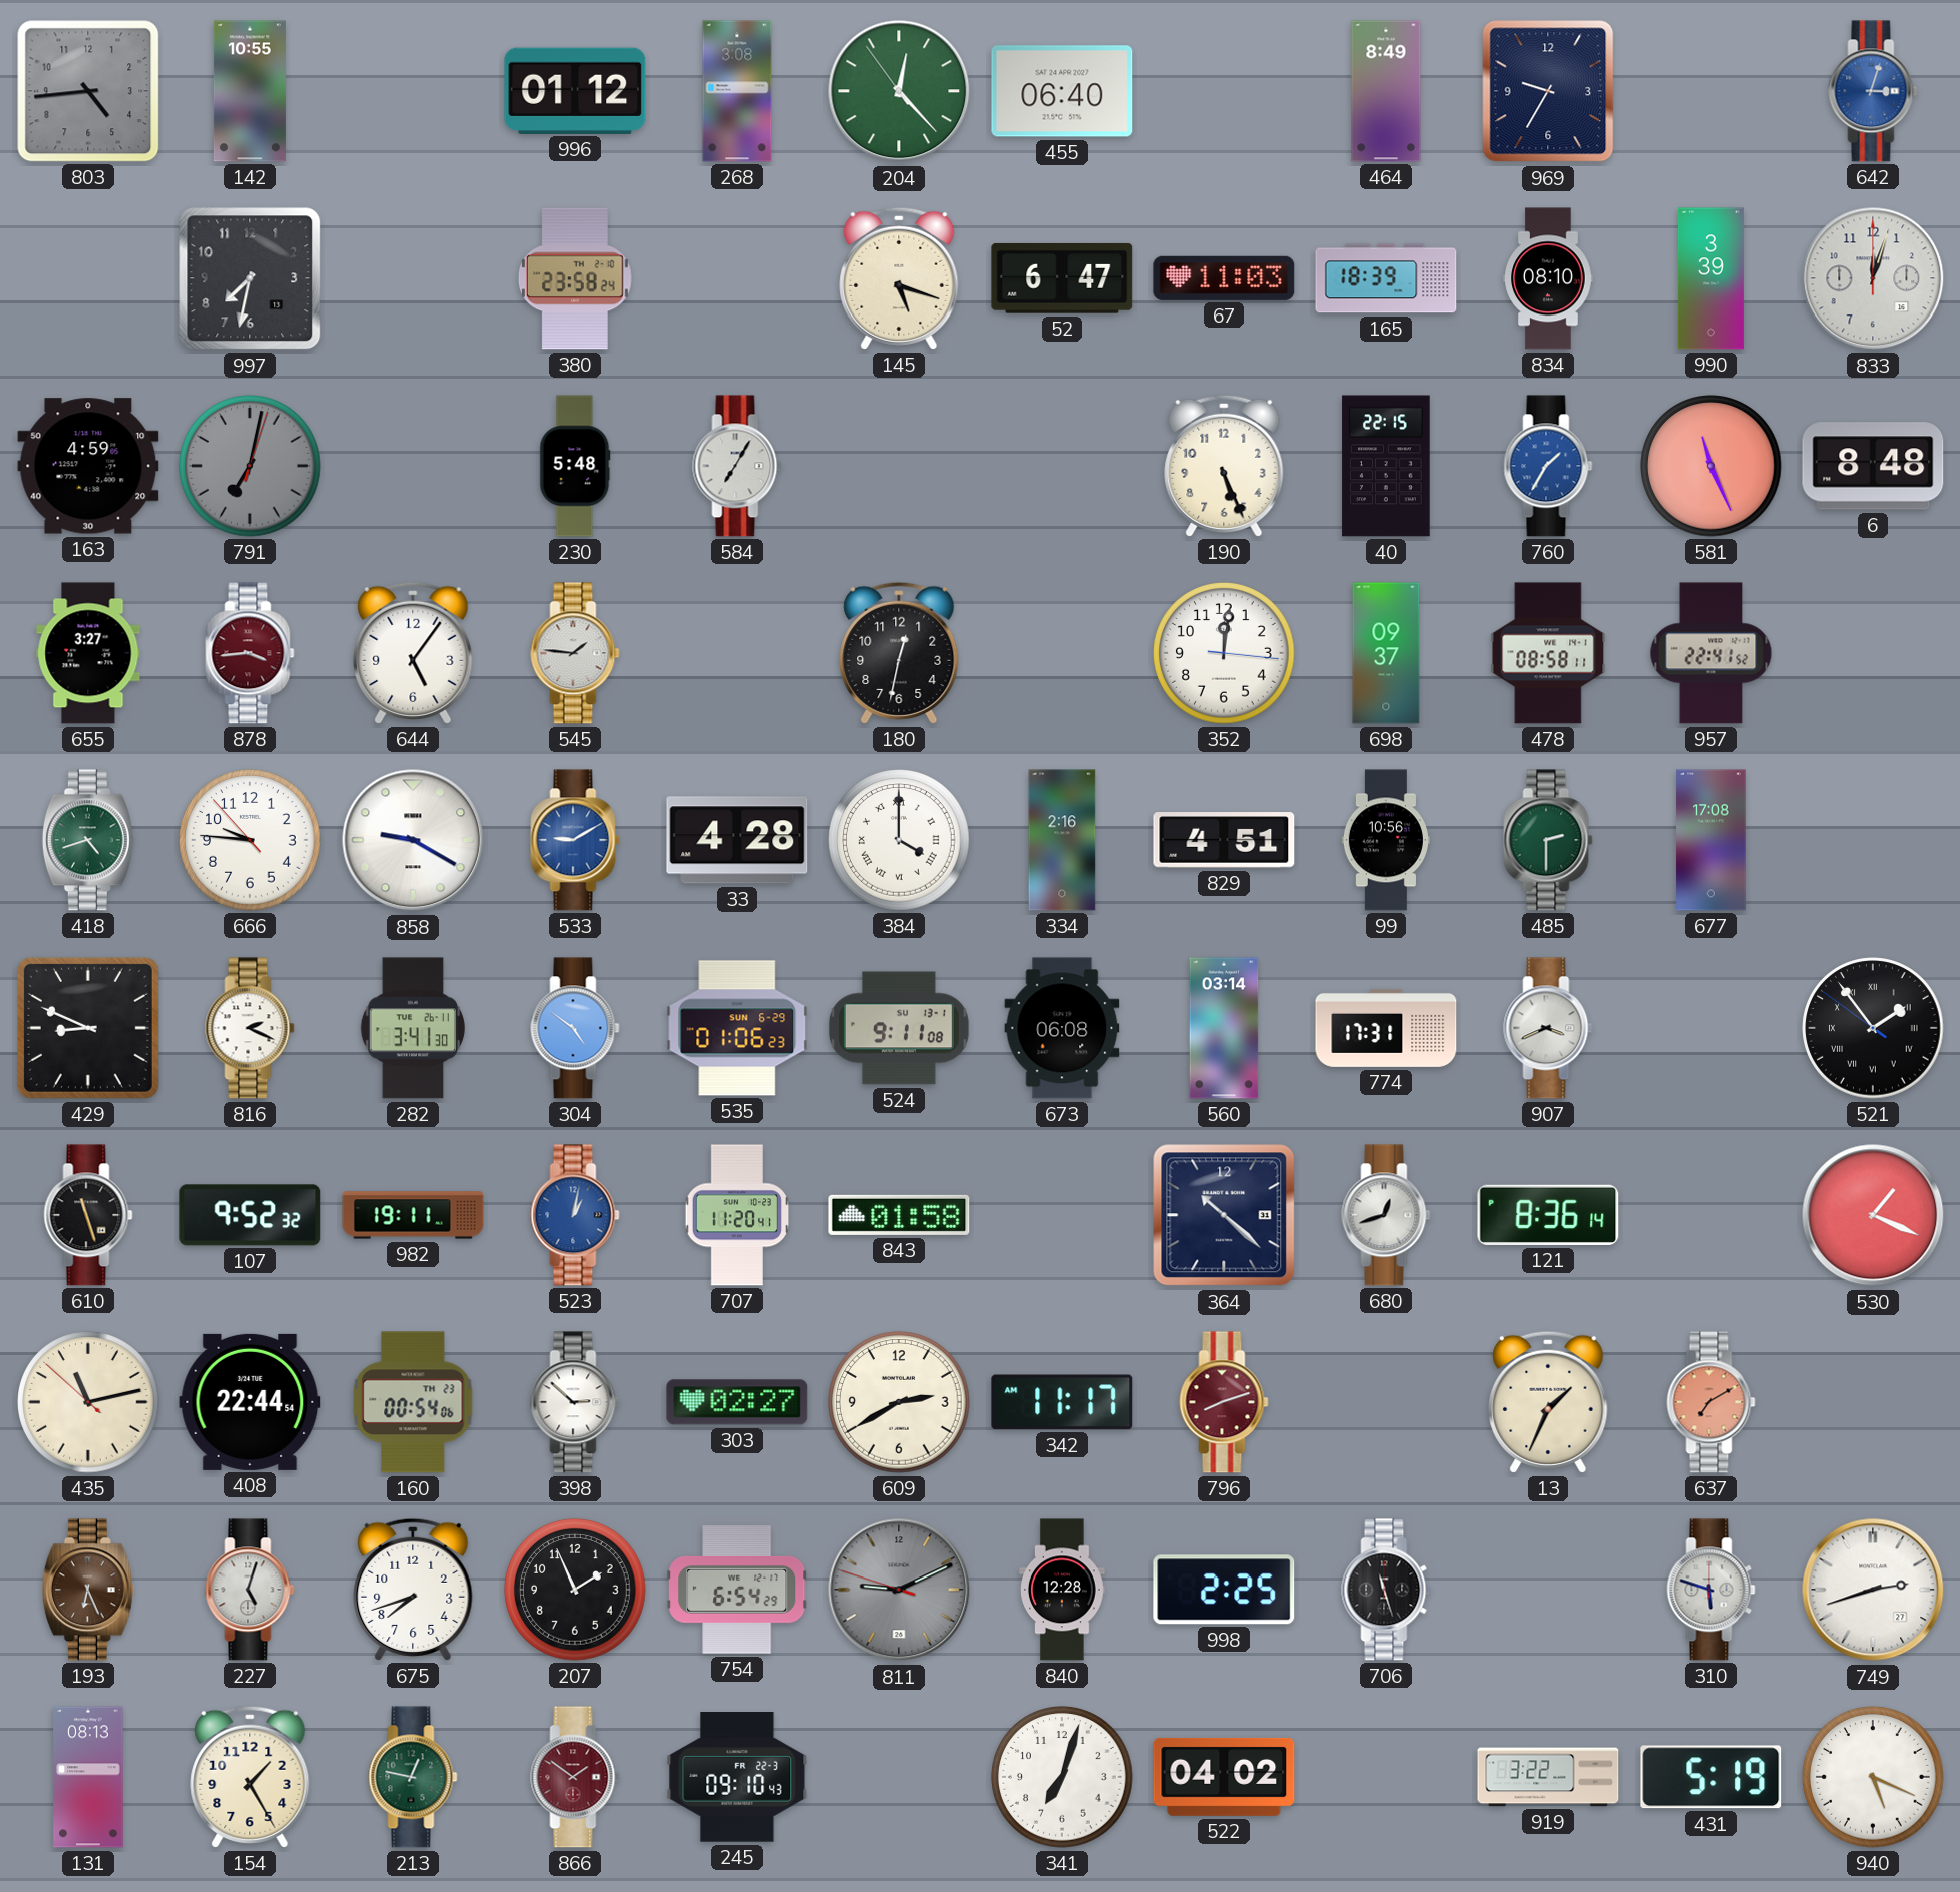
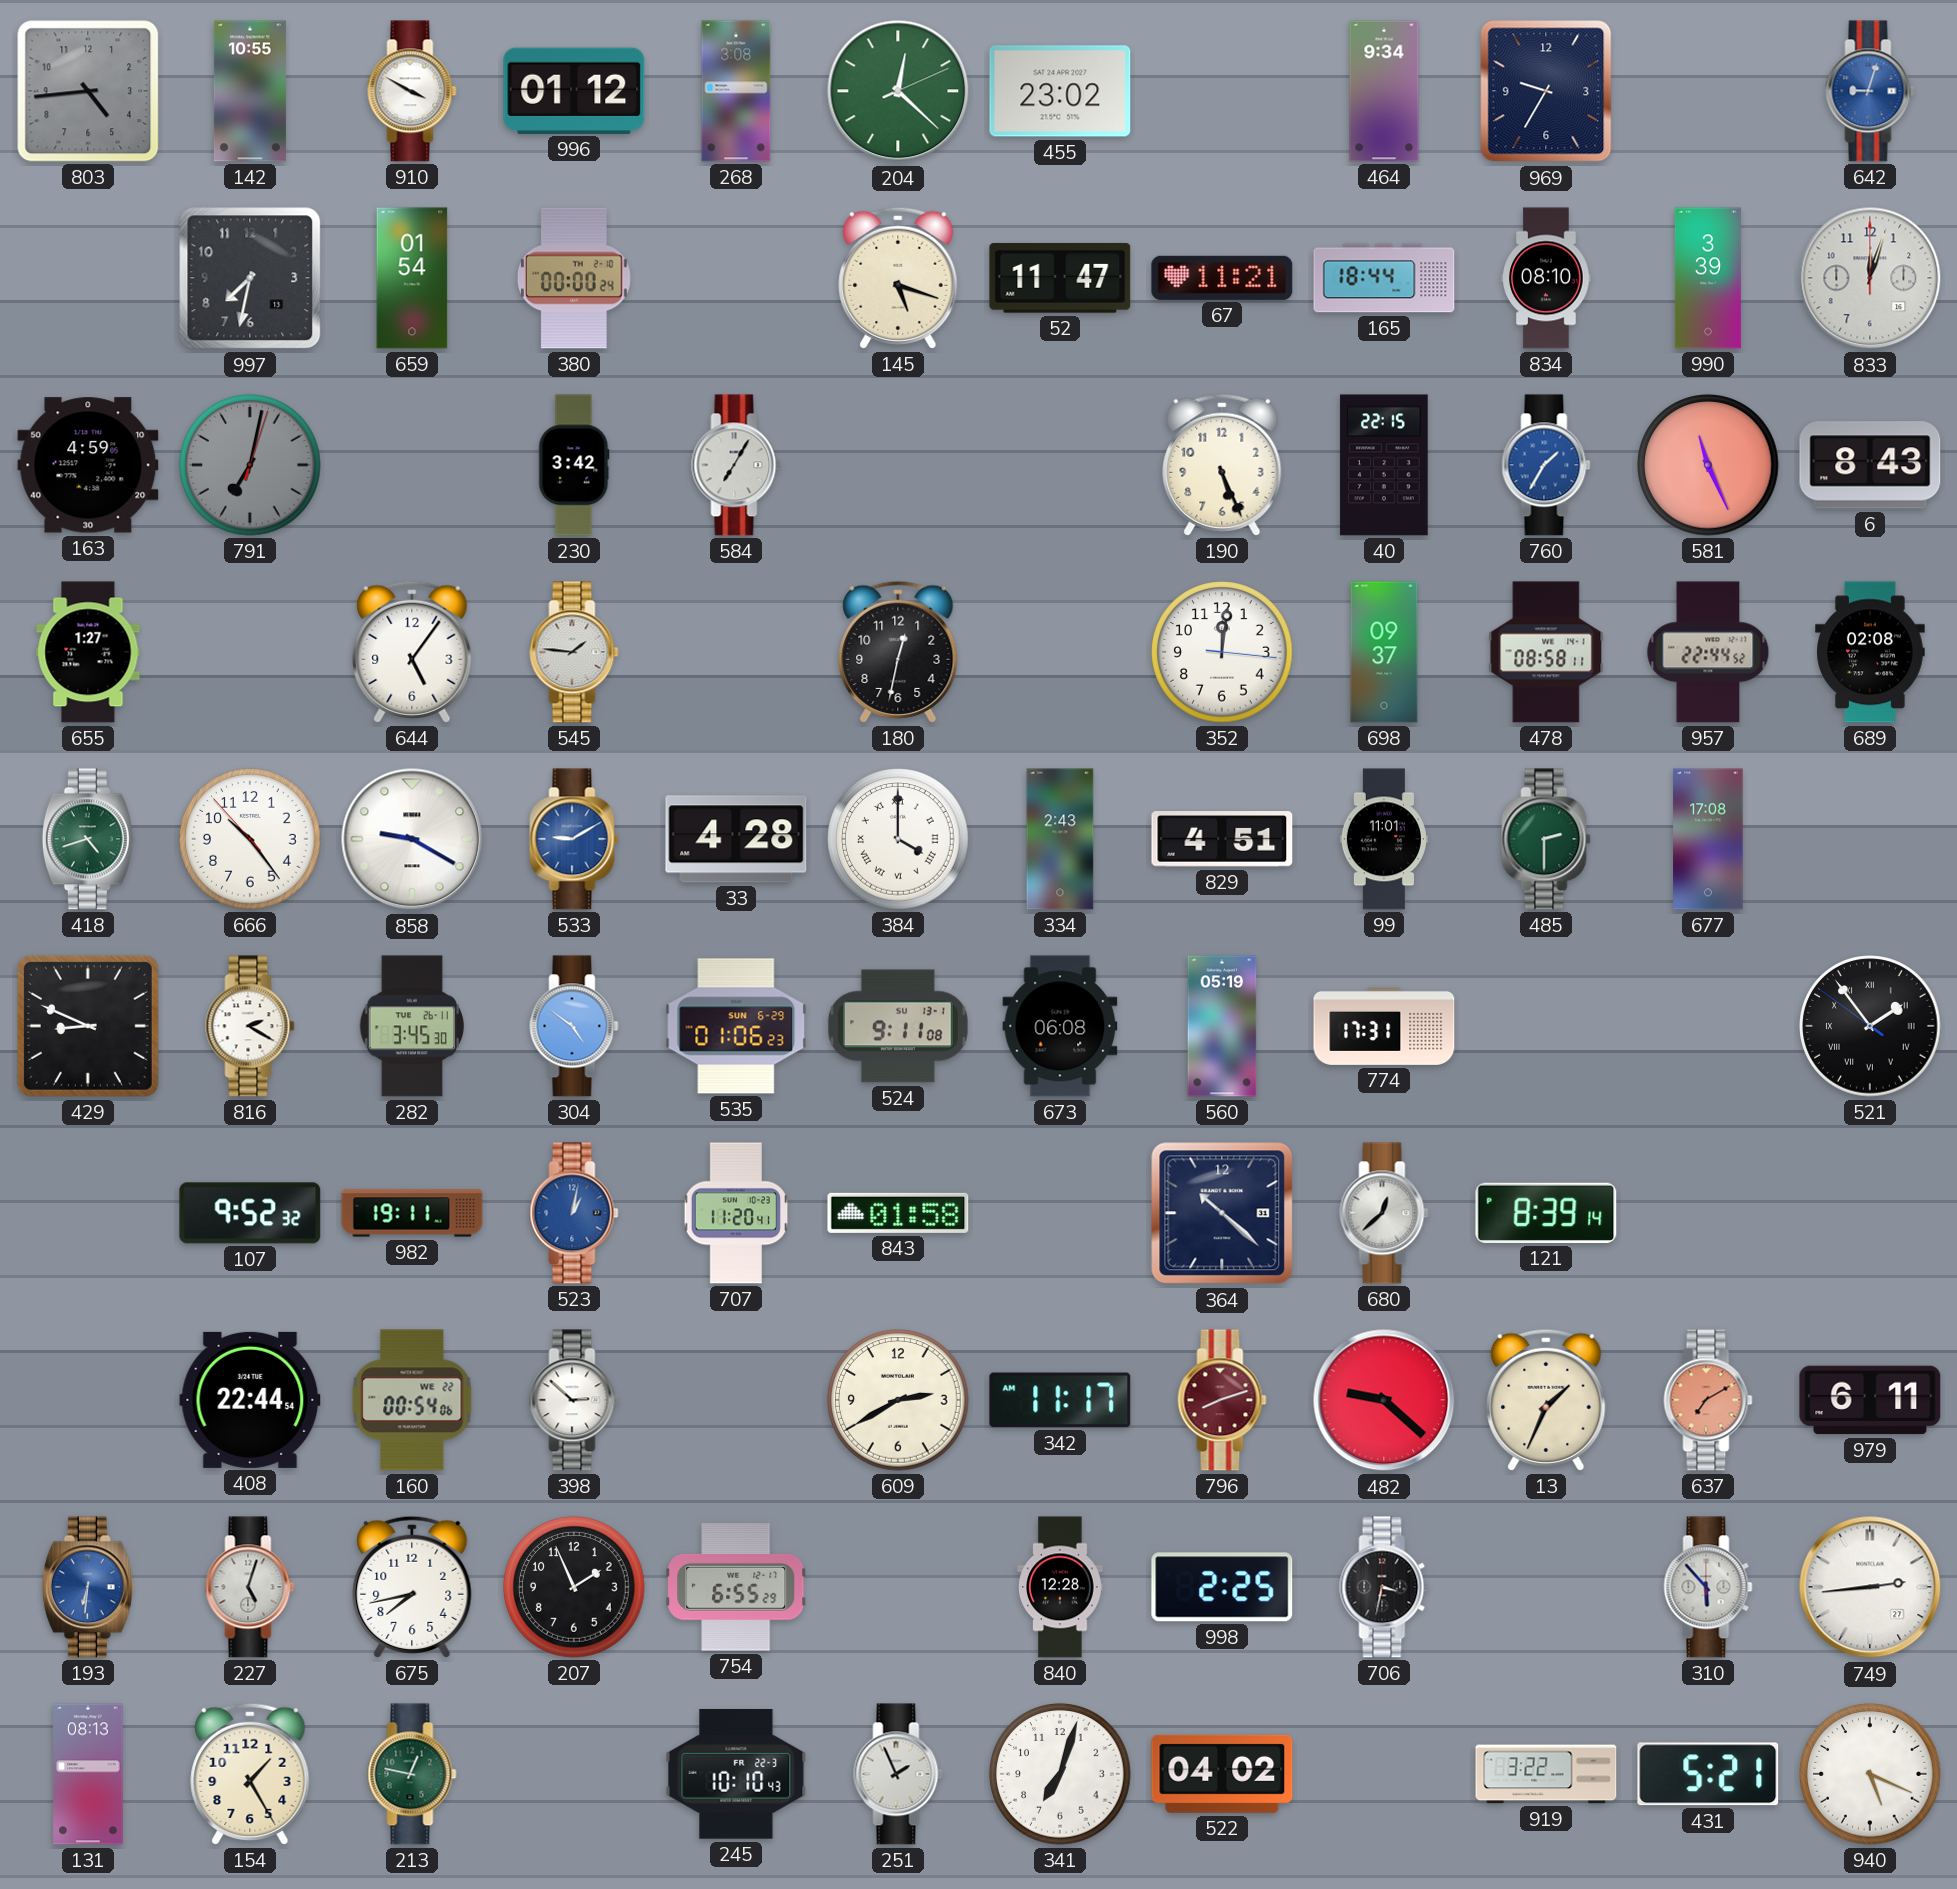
910: none -> 3:50 (412, 91)
204: 12:22:54 -> 12:22:11 (898, 91)
455: 06:40 -> 23:02 (1060, 91)
464: 8:49 -> 9:34 (1384, 91)
642: 3:03 -> 9:03 (1870, 91)
659: none -> 01:54 (412, 278)
380: 23:58 -> 00:00 (574, 278)
52: 6:47 -> 11:47 (1060, 278)
67: 11:03 -> 11:21 (1222, 278)
165: 18:39 -> 18:44 (1384, 278)
230: 5:48 -> 3:42 (574, 465)
6: 8:48 -> 8:43 (1870, 465)
655: 3:27 -> 1:27 (88, 652)
878: 3:44 -> none (250, 653)
957: 22:41 -> 22:44 (1708, 652)
689: none -> 02:08 (1870, 652)
666: 9:45 -> 10:23 (250, 839)
334: 2:16 -> 2:43 (1060, 839)
99: 10:56 -> 11:01 (1384, 839)
816: 2:19 -> 2:20 (250, 1026)
282: 3:41 -> 3:45 (411, 1026)
560: 03:14 -> 05:19 (1222, 1026)
907: 3:41 -> none (1548, 1028)
610: 11:27 -> none (88, 1215)
680: 12:42 -> 12:38 (1384, 1213)
121: 8:36 -> 8:39 (1546, 1213)
530: 1:19 -> none (1873, 1215)
435: 11:12 -> none (88, 1402)
160 date: TH 23 -> WE 22 (412, 1400)
303: 02:27 -> none (737, 1402)
482: none -> 9:22 (1384, 1400)
979: none -> 6:11 (1870, 1400)
193: 6:26 -> 6:31 (88, 1587)
193 dial: brown -> blue (88, 1587)
675: 7:42 -> 7:43 (412, 1587)
754: 6:54 -> 6:55 (736, 1587)
811: 9:10 -> none (899, 1590)
706: 11:27 -> 3:32 (1384, 1587)
310: 5:48 -> 5:53 (1708, 1587)
749: 2:42 -> 2:44 (1870, 1587)
866: 1:51 -> none (575, 1777)
245: 09:10 -> 10:10 (736, 1775)
251: none -> 1:56 (898, 1774)
431: 5:19 -> 5:21 (1708, 1774)
